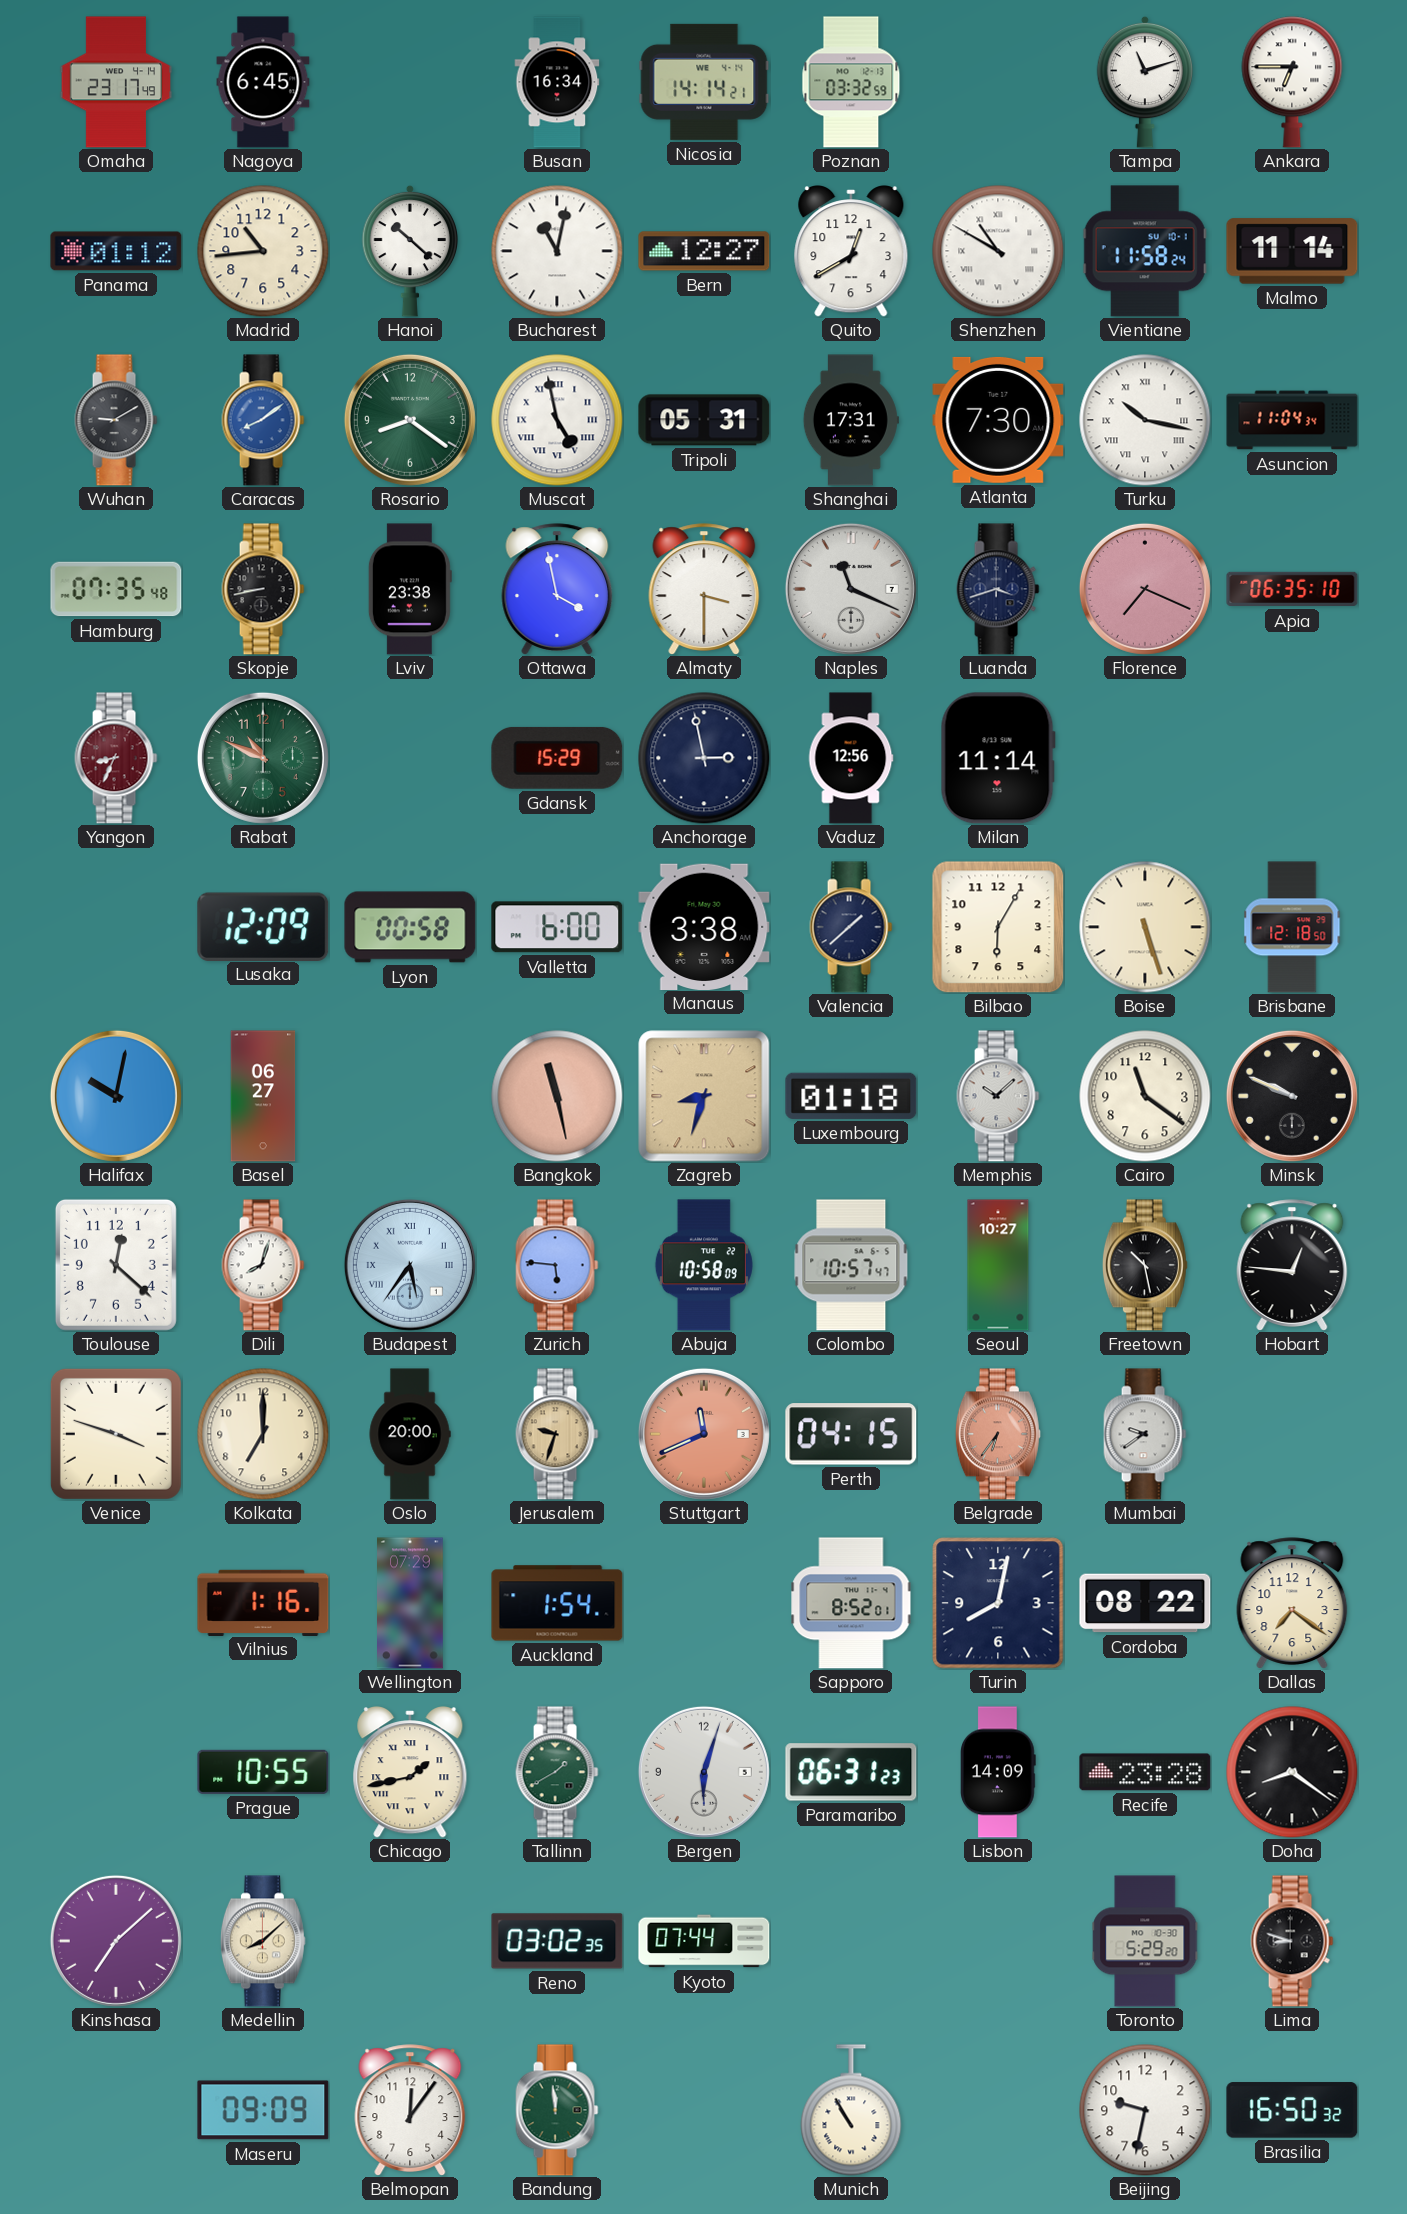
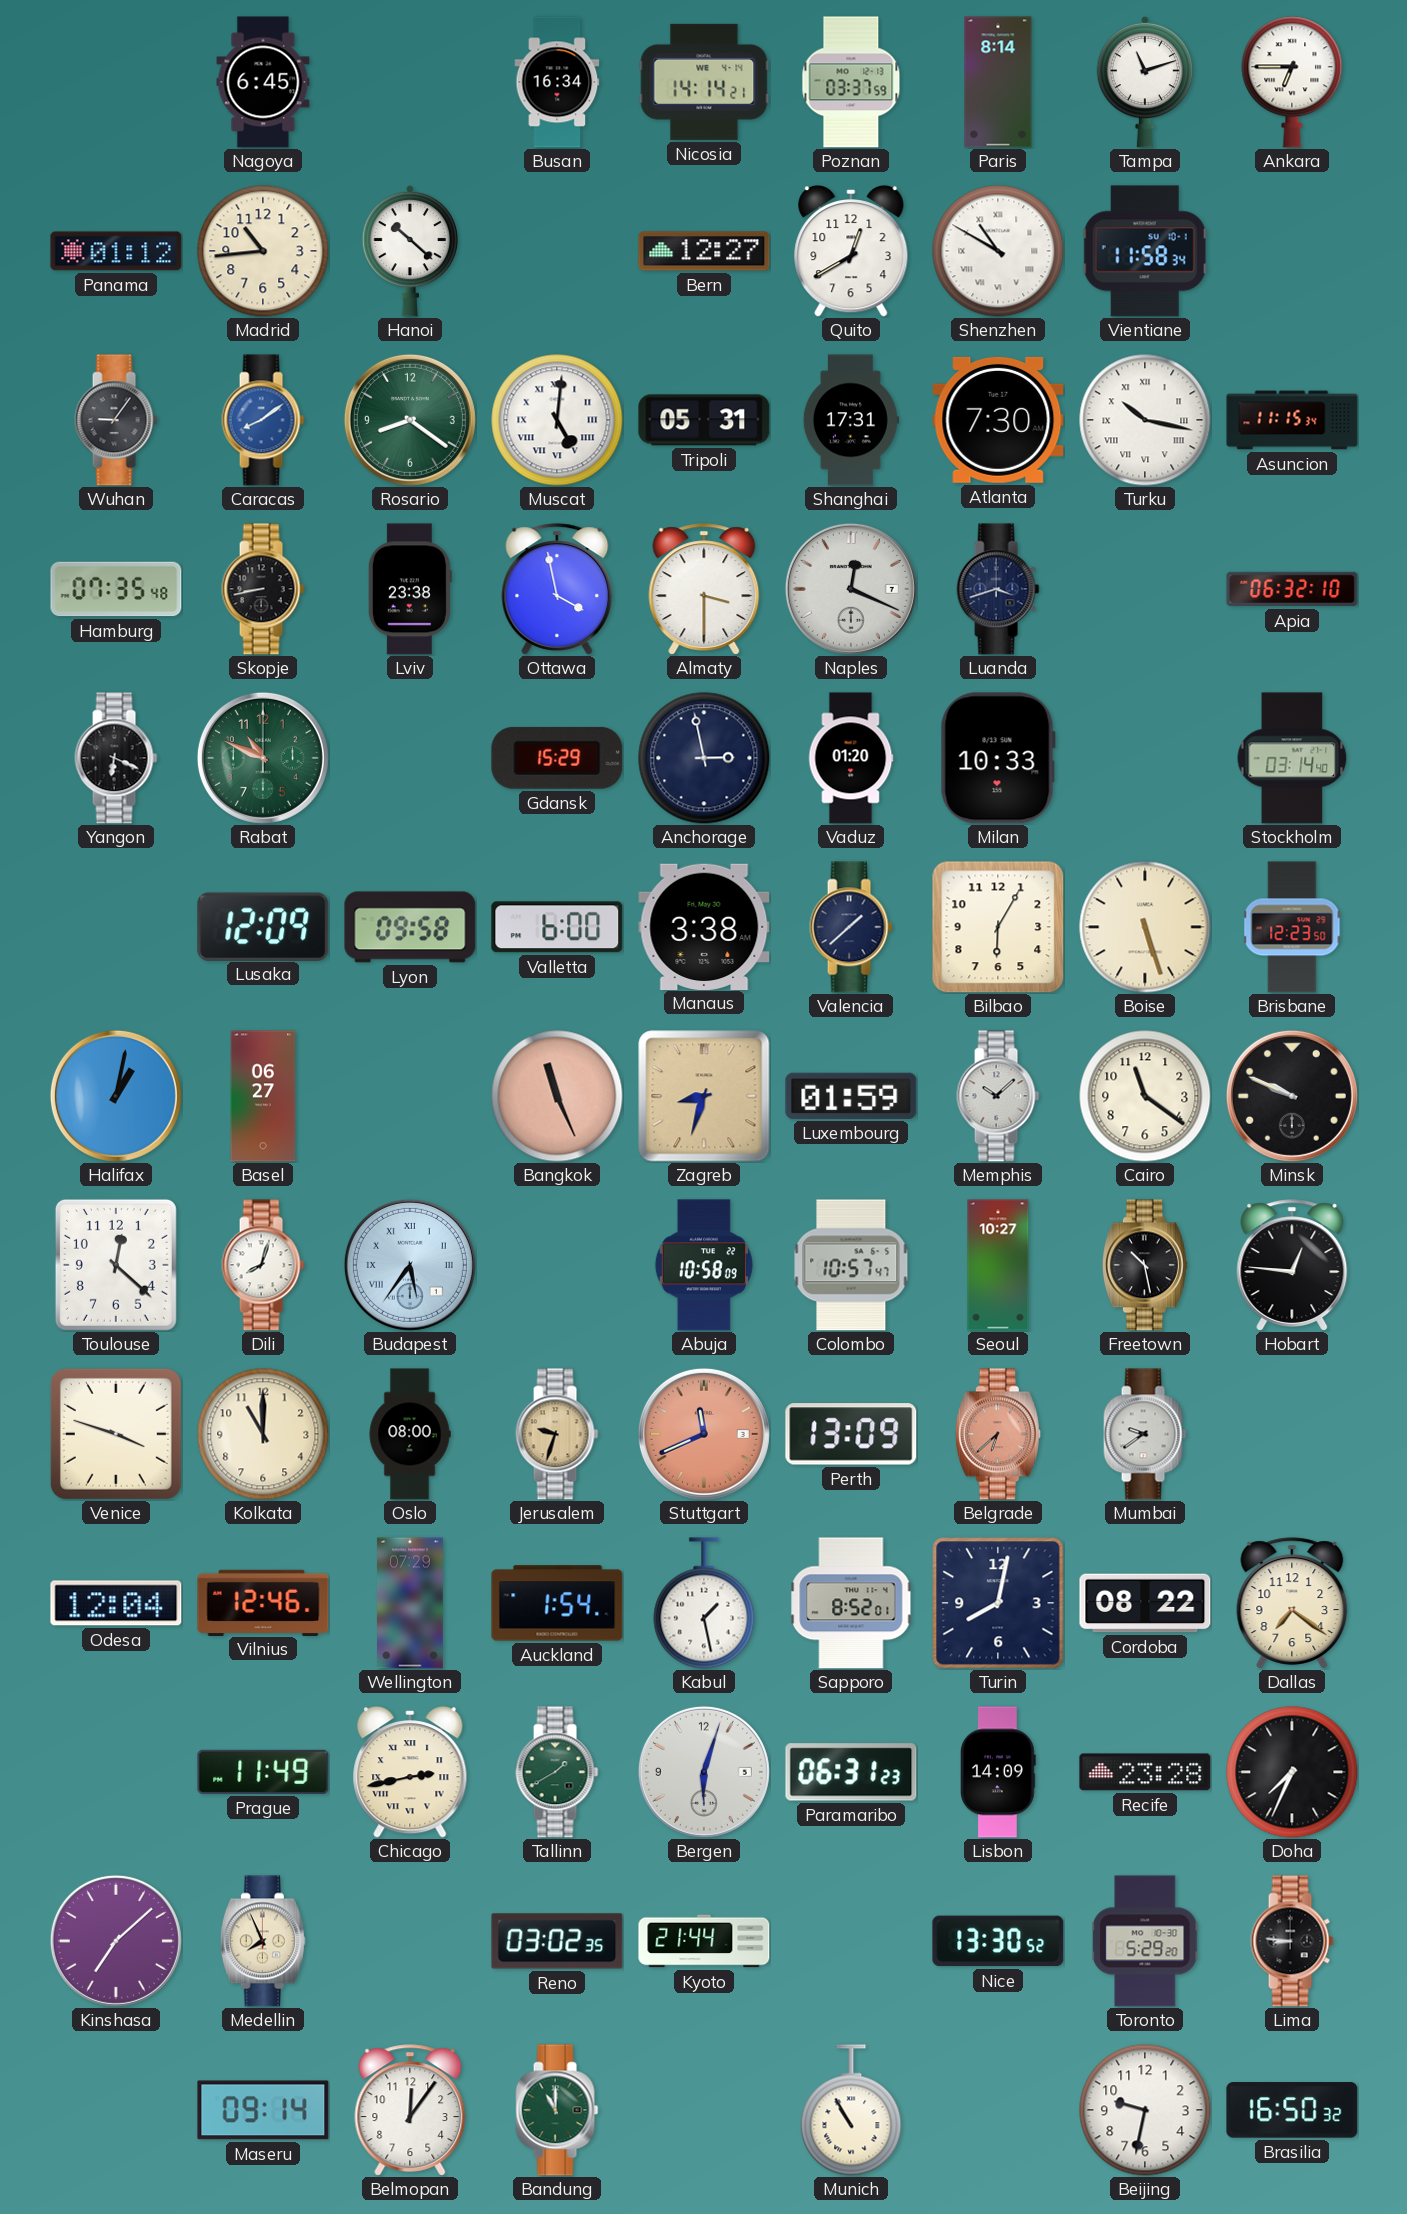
Omaha: 23:17 -> none (116, 82)
Poznan: 03:32 -> 03:37 (851, 82)
Paris: none -> 8:14 (998, 82)
Bucharest: 11:02 -> none (557, 251)
Vientiane: 11:58:24 -> 11:58:34 (1145, 251)
Malmo: 11:14 -> none (1292, 251)
Wuhan: 9:10 -> 9:06 (116, 420)
Muscat: 4:58 -> 5:01 (557, 420)
Asuncion: 11:04 -> 11:15 (1292, 420)
Naples: 11:19 -> 12:19 (851, 589)
Florence: 7:19 -> none (1145, 589)
Apia: 06:35 -> 06:32 (1292, 589)
Yangon: 8:34 -> 6:19 (116, 758)
Yangon dial: burgundy -> black (116, 758)
Vaduz: 12:56 -> 01:20 (851, 758)
Milan: 11:14 -> 10:33 (998, 758)
Stockholm: none -> 03:14 (1292, 758)
Lyon: 00:58 -> 09:58 (410, 927)
Brisbane: 12:18 -> 12:23 (1292, 927)
Halifax: 10:02 -> 1:02 (116, 1096)
Bangkok: 11:28 -> 11:26 (557, 1096)
Luxembourg: 01:18 -> 01:59 (851, 1096)
Zurich: 5:46 -> none (557, 1265)
Kolkata: 7:00 -> 11:00 (263, 1434)
Oslo: 20:00 -> 08:00 (410, 1434)
Perth: 04:15 -> 13:09 (851, 1434)
Belgrade: 6:36 -> 6:38 (998, 1434)
Odesa: none -> 12:04 (116, 1603)
Vilnius: 1:16 -> 12:46 (263, 1602)
Kabul: none -> 1:28 (704, 1603)
Prague: 10:55 -> 11:49 (263, 1772)
Chicago: 1:43 -> 2:43 (410, 1773)
Doha: 8:21 -> 7:34 (1292, 1772)
Medellin: 8:08 -> 7:56 (263, 1941)
Kyoto: 07:44 -> 21:44 (704, 1941)
Nice: none -> 13:30 (998, 1941)
Lima: 8:48 -> 8:46 (1292, 1941)
Maseru: 09:09 -> 09:14 (263, 2110)
Bandung: 11:59 -> 11:00 (557, 2110)
